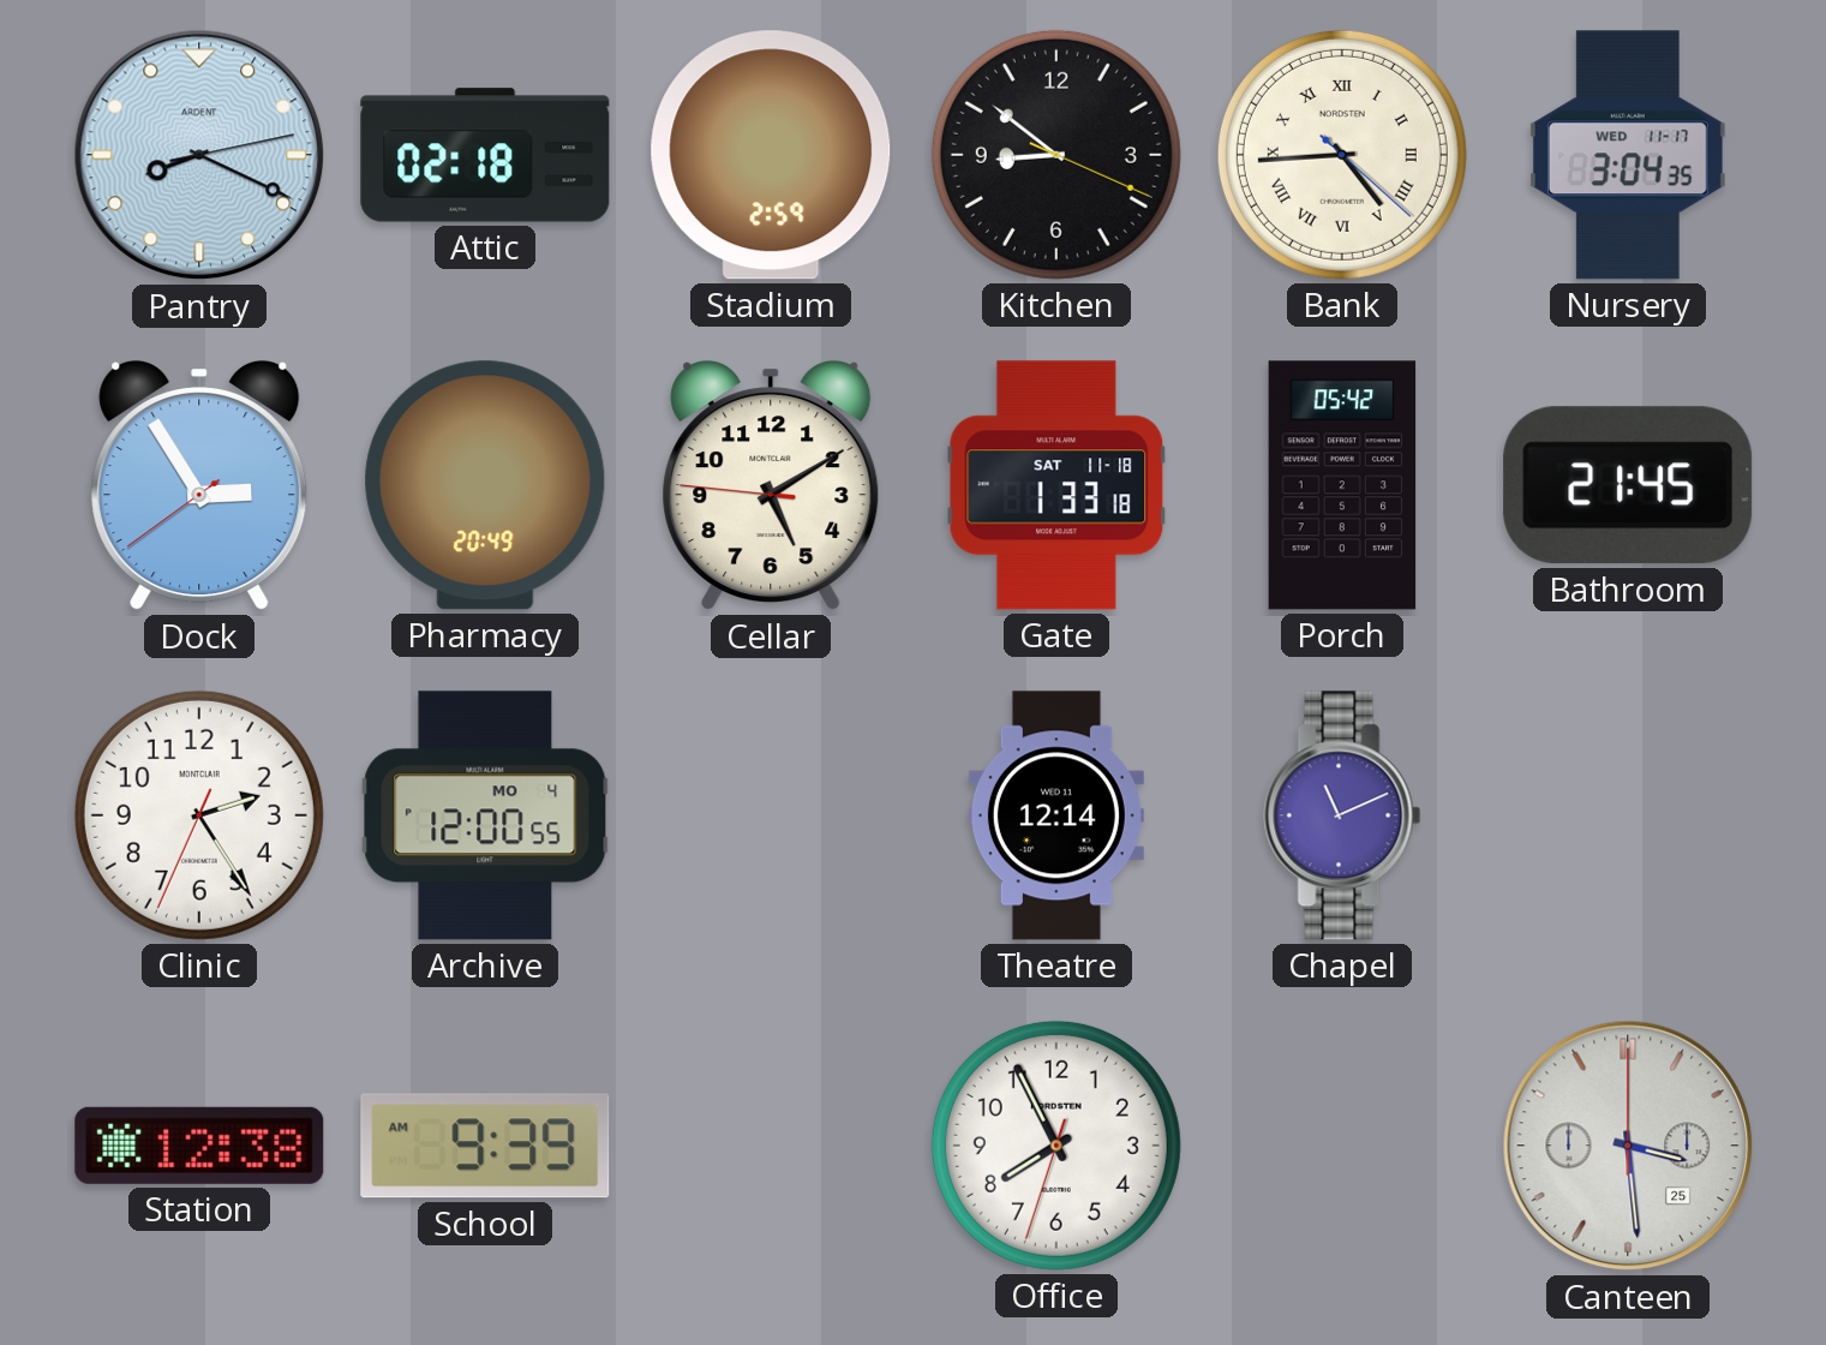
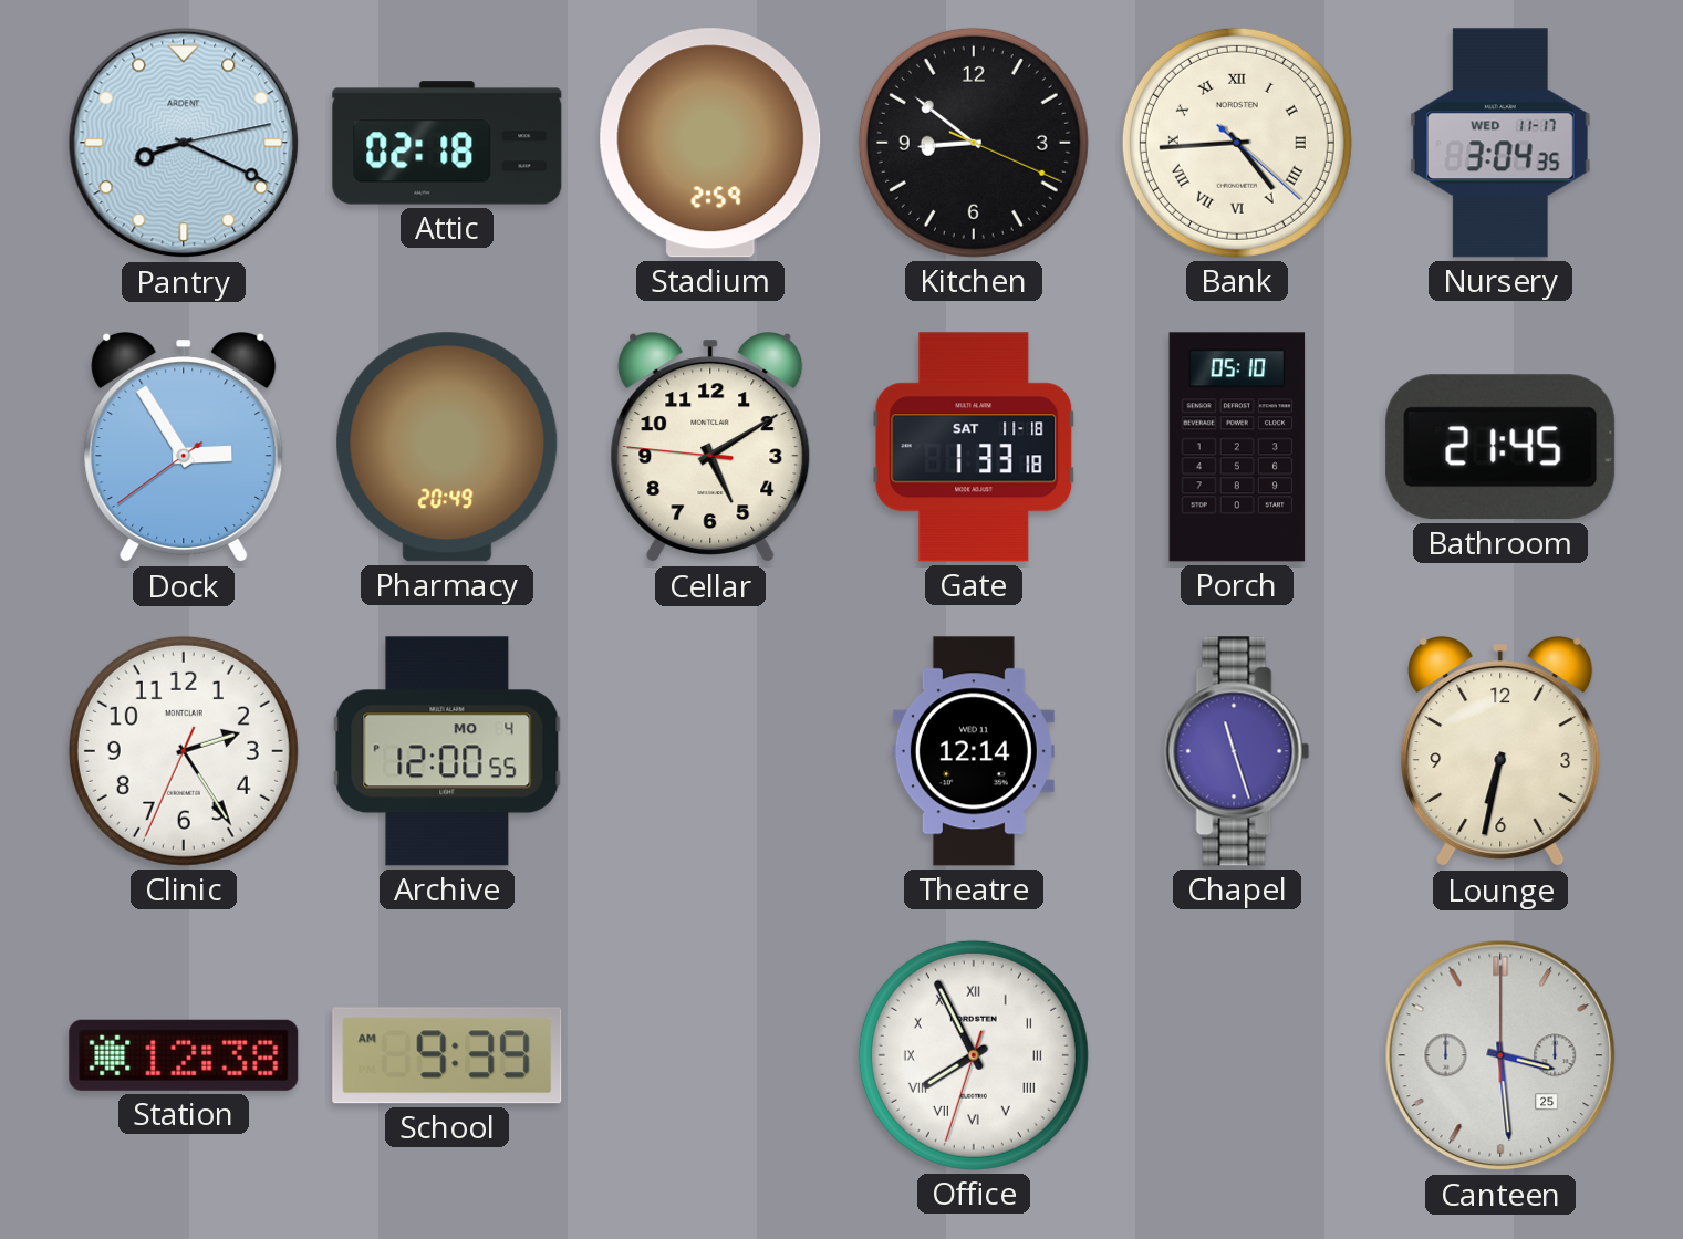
Porch: 05:42 -> 05:10 (1237, 447)
Chapel: 11:11 -> 11:27 (1237, 751)
Lounge: none -> 6:32 (1500, 752)
Office numerals: Arabic -> Roman (974, 1055)
